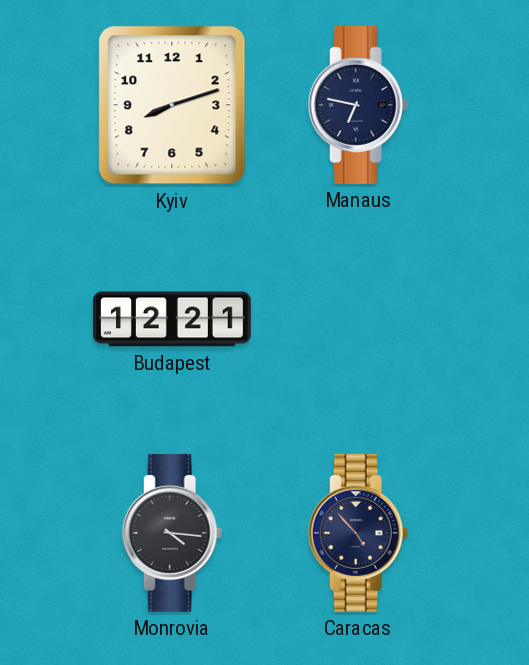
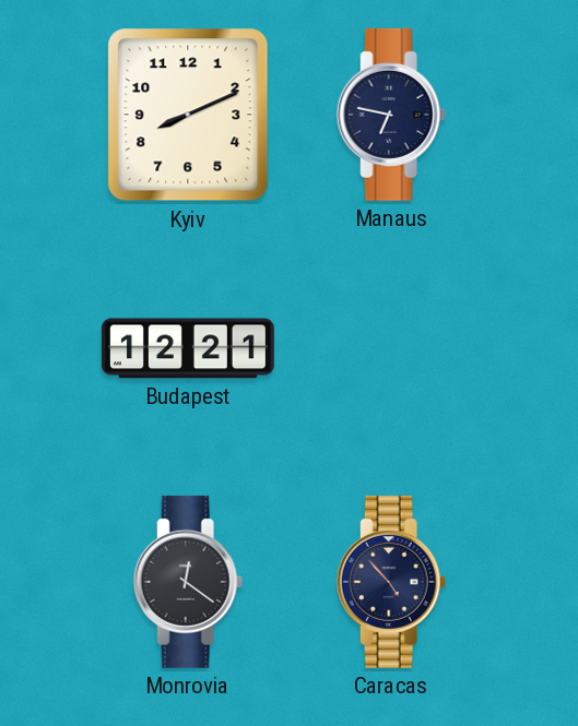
Kyiv: 8:12 -> 8:11 (188, 115)
Monrovia: 4:16 -> 12:21 (188, 582)
